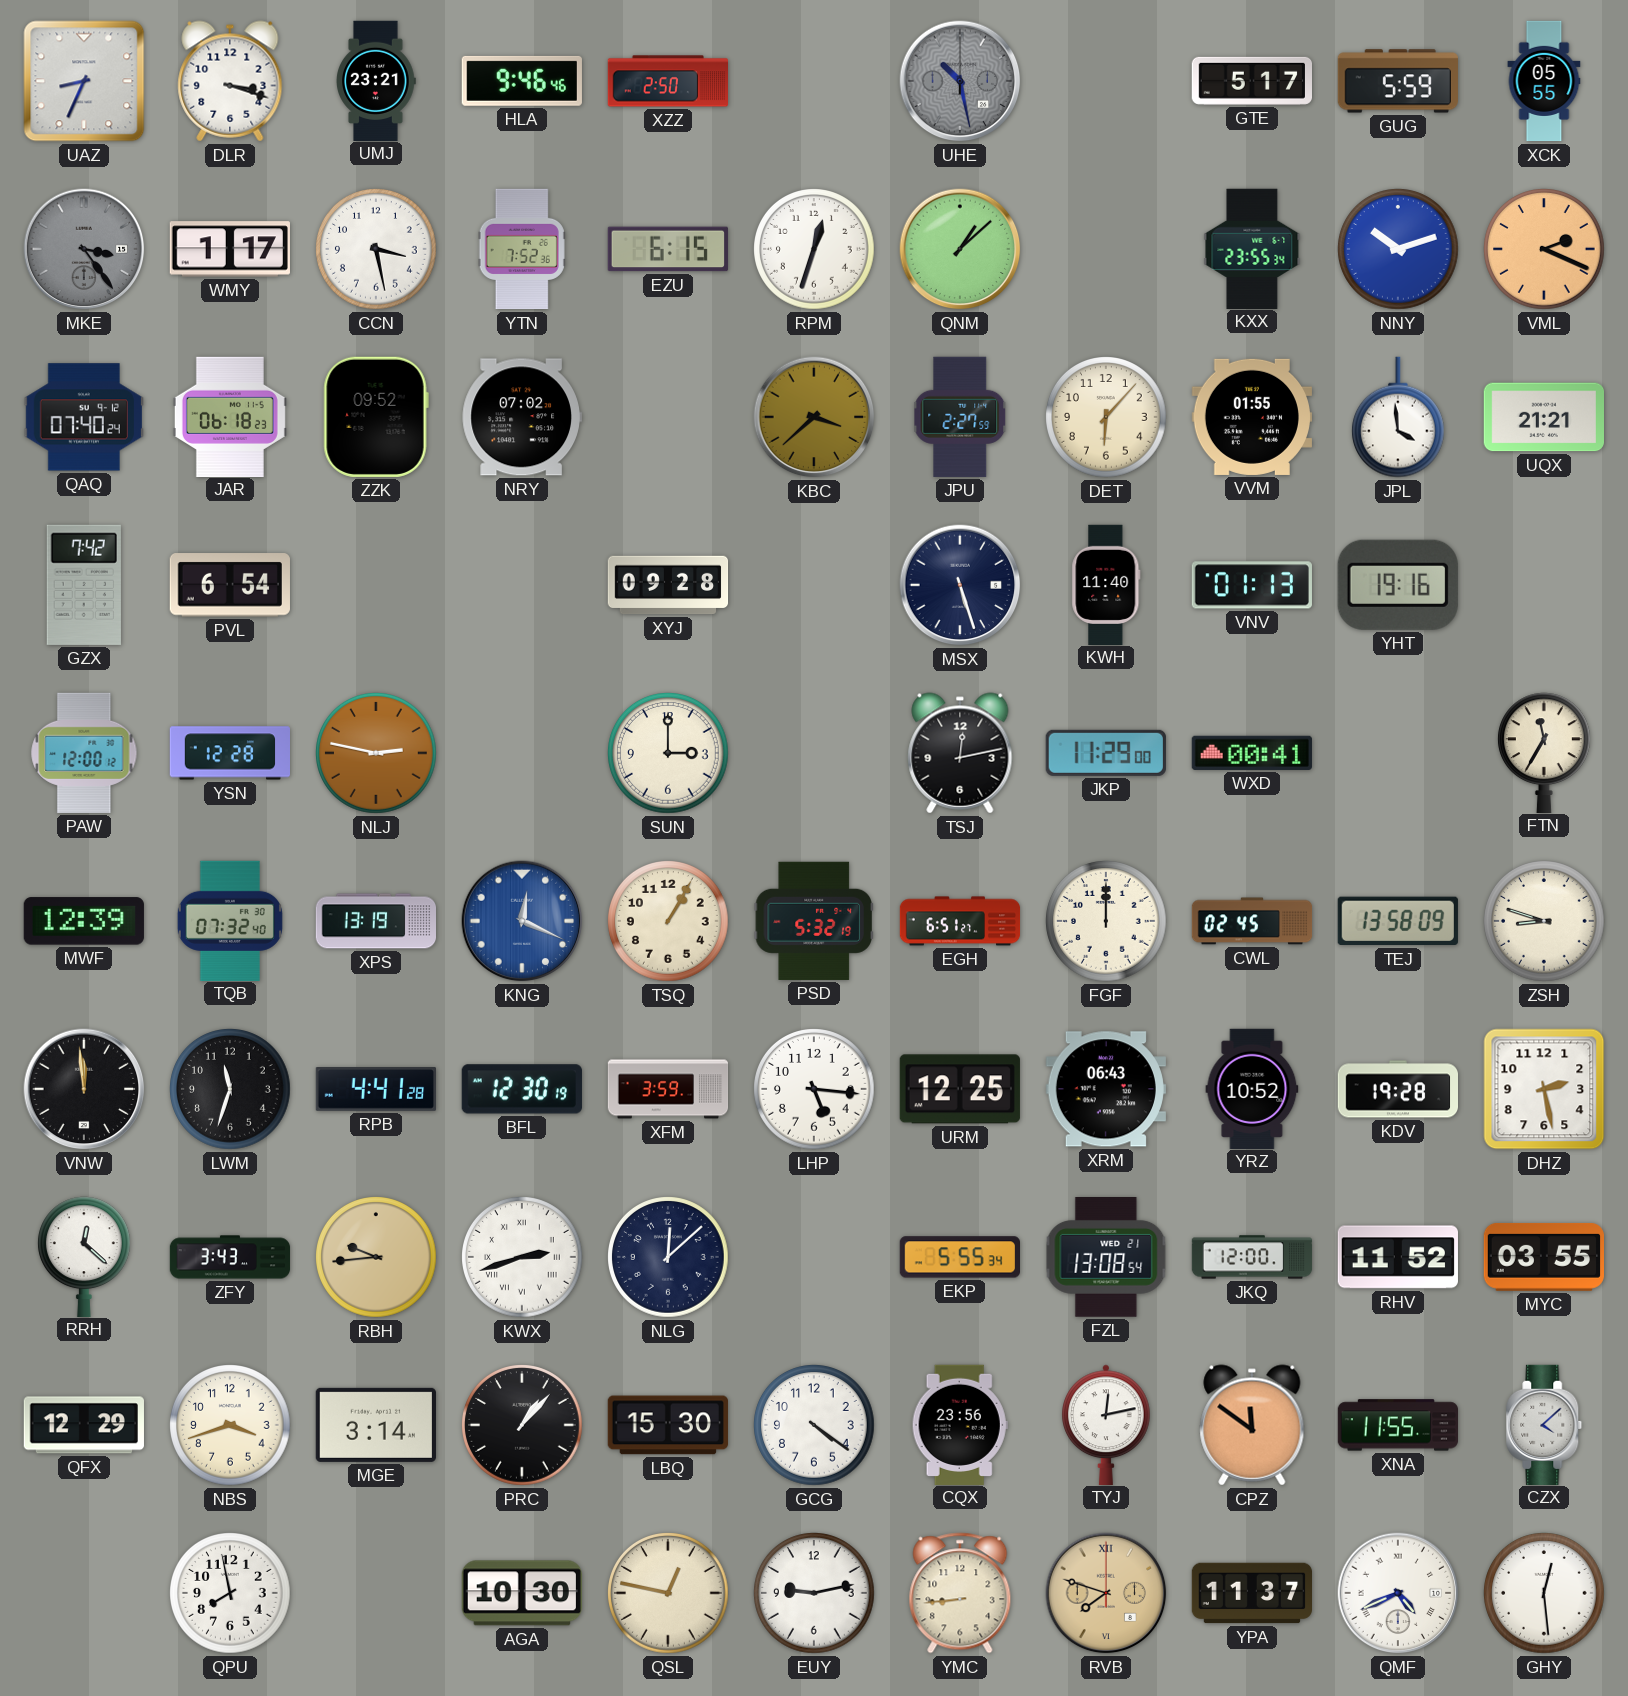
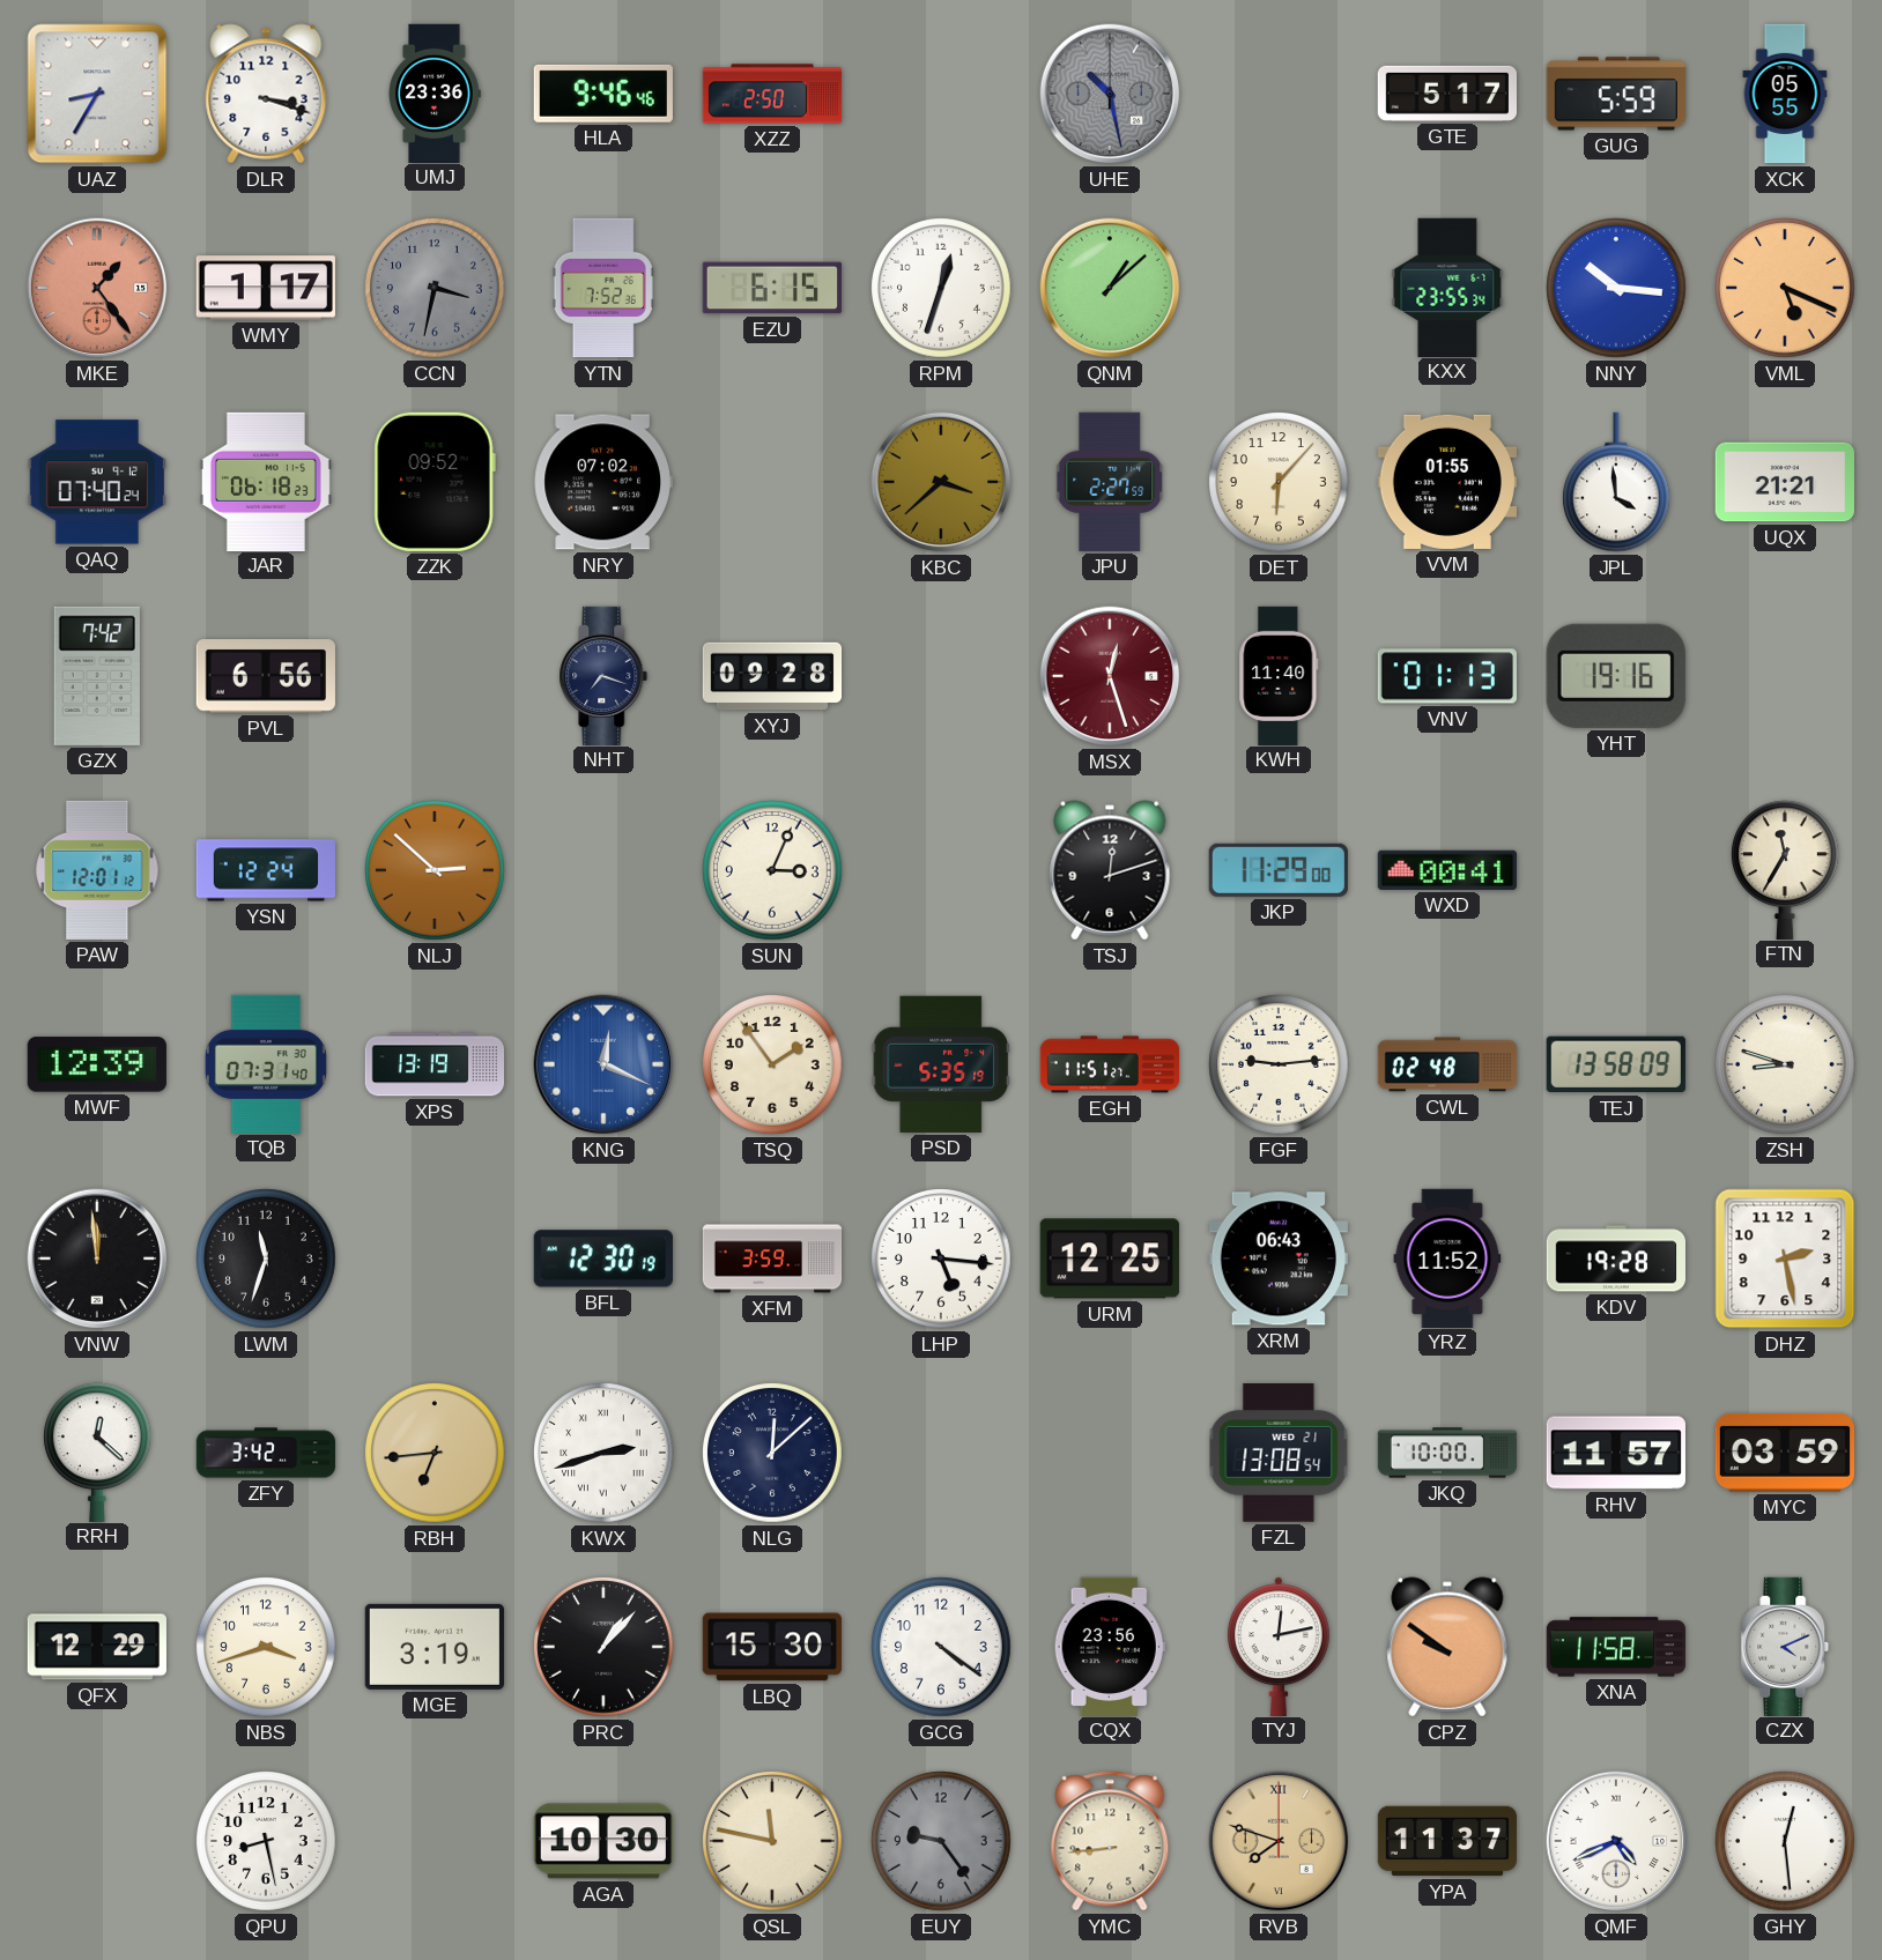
UAZ: 8:34 -> 8:35 (97, 94)
UMJ: 23:21 -> 23:36 (435, 92)
MKE: 3:24 -> 1:24 (97, 288)
MKE dial: grey -> salmon (97, 288)
CCN: 3:28 -> 3:32 (436, 289)
CCN dial: white -> grey (436, 289)
NNY: 10:12 -> 10:16 (1617, 289)
VML: 2:19 -> 5:19 (1786, 289)
PVL: 6:54 -> 6:56 (266, 676)
NHT: none -> 7:18 (603, 675)
MSX: 5:27 -> 12:27 (1110, 676)
MSX dial: navy -> burgundy (1110, 676)
PAW: 12:00 -> 12:01 (97, 870)
YSN: 12:28 -> 12:24 (265, 870)
NLJ: 2:47 -> 2:52 (436, 871)
SUN: 3:00 -> 3:04 (773, 871)
TSJ: 12:13 -> 12:12 (1110, 870)
TQB: 07:32 -> 07:31 (266, 1063)
TSQ: 1:05 -> 1:54 (773, 1066)
PSD: 5:32 -> 5:35 (941, 1064)
EGH: 6:51 -> 11:51 (1110, 1064)
FGF: 12:00 -> 9:14 (1280, 1066)
CWL: 02:45 -> 02:48 (1447, 1064)
RPB: 4:41 -> none (375, 1090)
YRZ: 10:52 -> 11:52 (1447, 1257)
ZFY: 3:43 -> 3:42 (266, 1453)
RBH: 9:44 -> 6:44 (436, 1454)
EKP: 5:55 -> none (959, 1257)
JKQ: 12:00 -> 10:00 (1447, 1453)
RHV: 11:52 -> 11:57 (1616, 1453)
MYC: 03:55 -> 03:59 (1784, 1453)
MGE: 3:14 -> 3:19 (435, 1647)
CPZ: 11:51 -> 9:51 (1447, 1647)
XNA: 11:55 -> 11:58 (1615, 1647)
CZX: 4:08 -> 4:11 (1785, 1646)
QPU: 7:58 -> 8:28 (267, 1842)
QSL: 12:47 -> 11:47 (773, 1842)
EUY: 9:13 -> 9:24 (942, 1842)
EUY dial: white -> grey (942, 1842)
